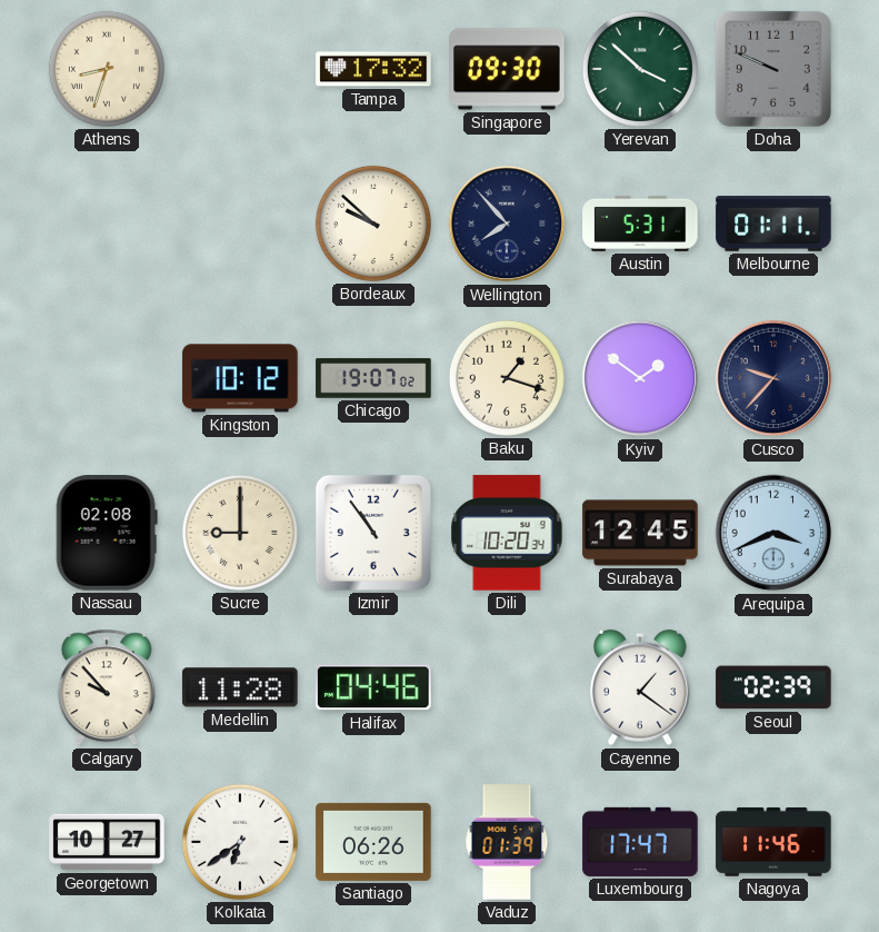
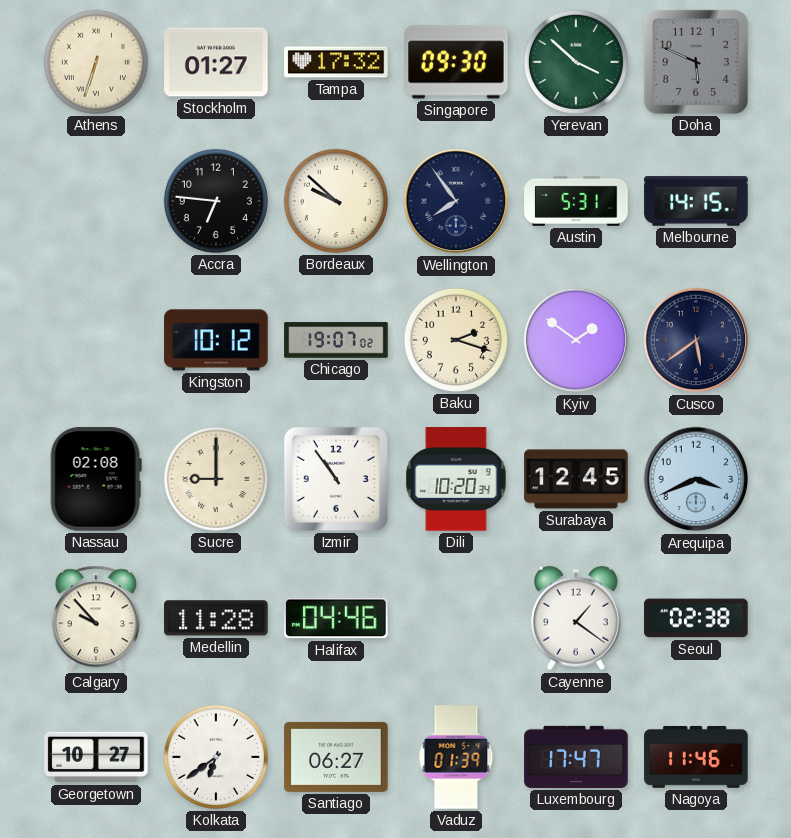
Athens: 8:33 -> 6:33 (96, 62)
Stockholm: none -> 01:27 (216, 62)
Doha: 9:49 -> 5:49 (696, 62)
Accra: none -> 6:46 (216, 201)
Wellington: 7:53 -> 7:54 (456, 201)
Melbourne: 01:11 -> 14:15 (696, 201)
Baku: 1:18 -> 2:18 (456, 340)
Cusco: 9:37 -> 5:39 (696, 340)
Seoul: 02:39 -> 02:38 (696, 618)
Santiago: 06:26 -> 06:27 (336, 757)
